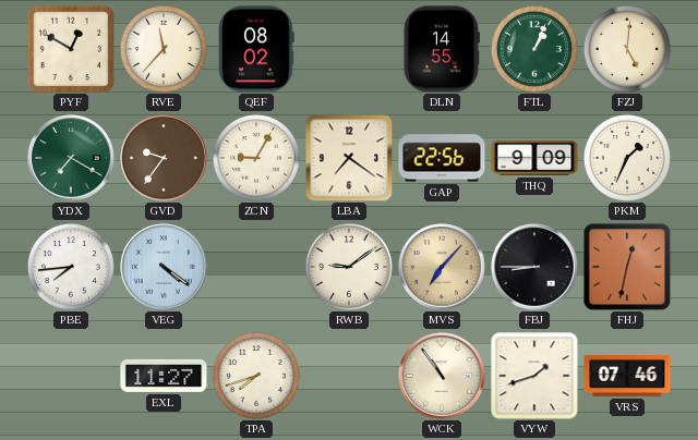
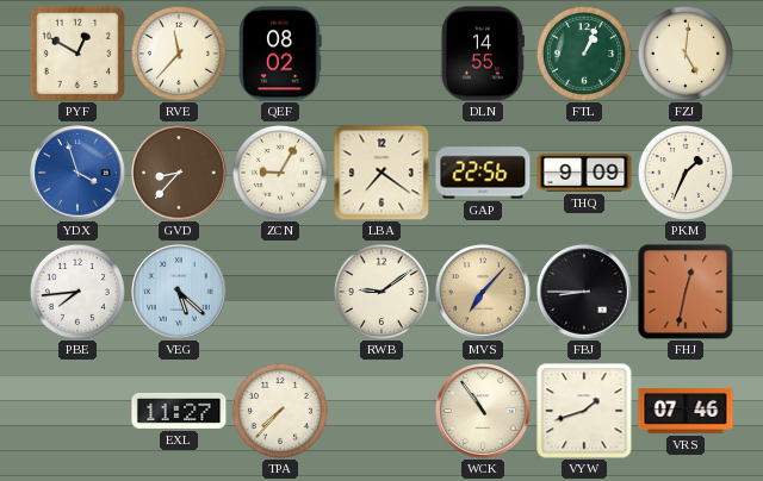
YDX: 7:20 -> 3:57 (77, 173)
YDX dial: green -> blue (77, 173)
GVD: 9:36 -> 8:37 (179, 173)
VEG: 4:21 -> 5:22 (179, 292)
TPA: 7:42 -> 7:37 (280, 411)
